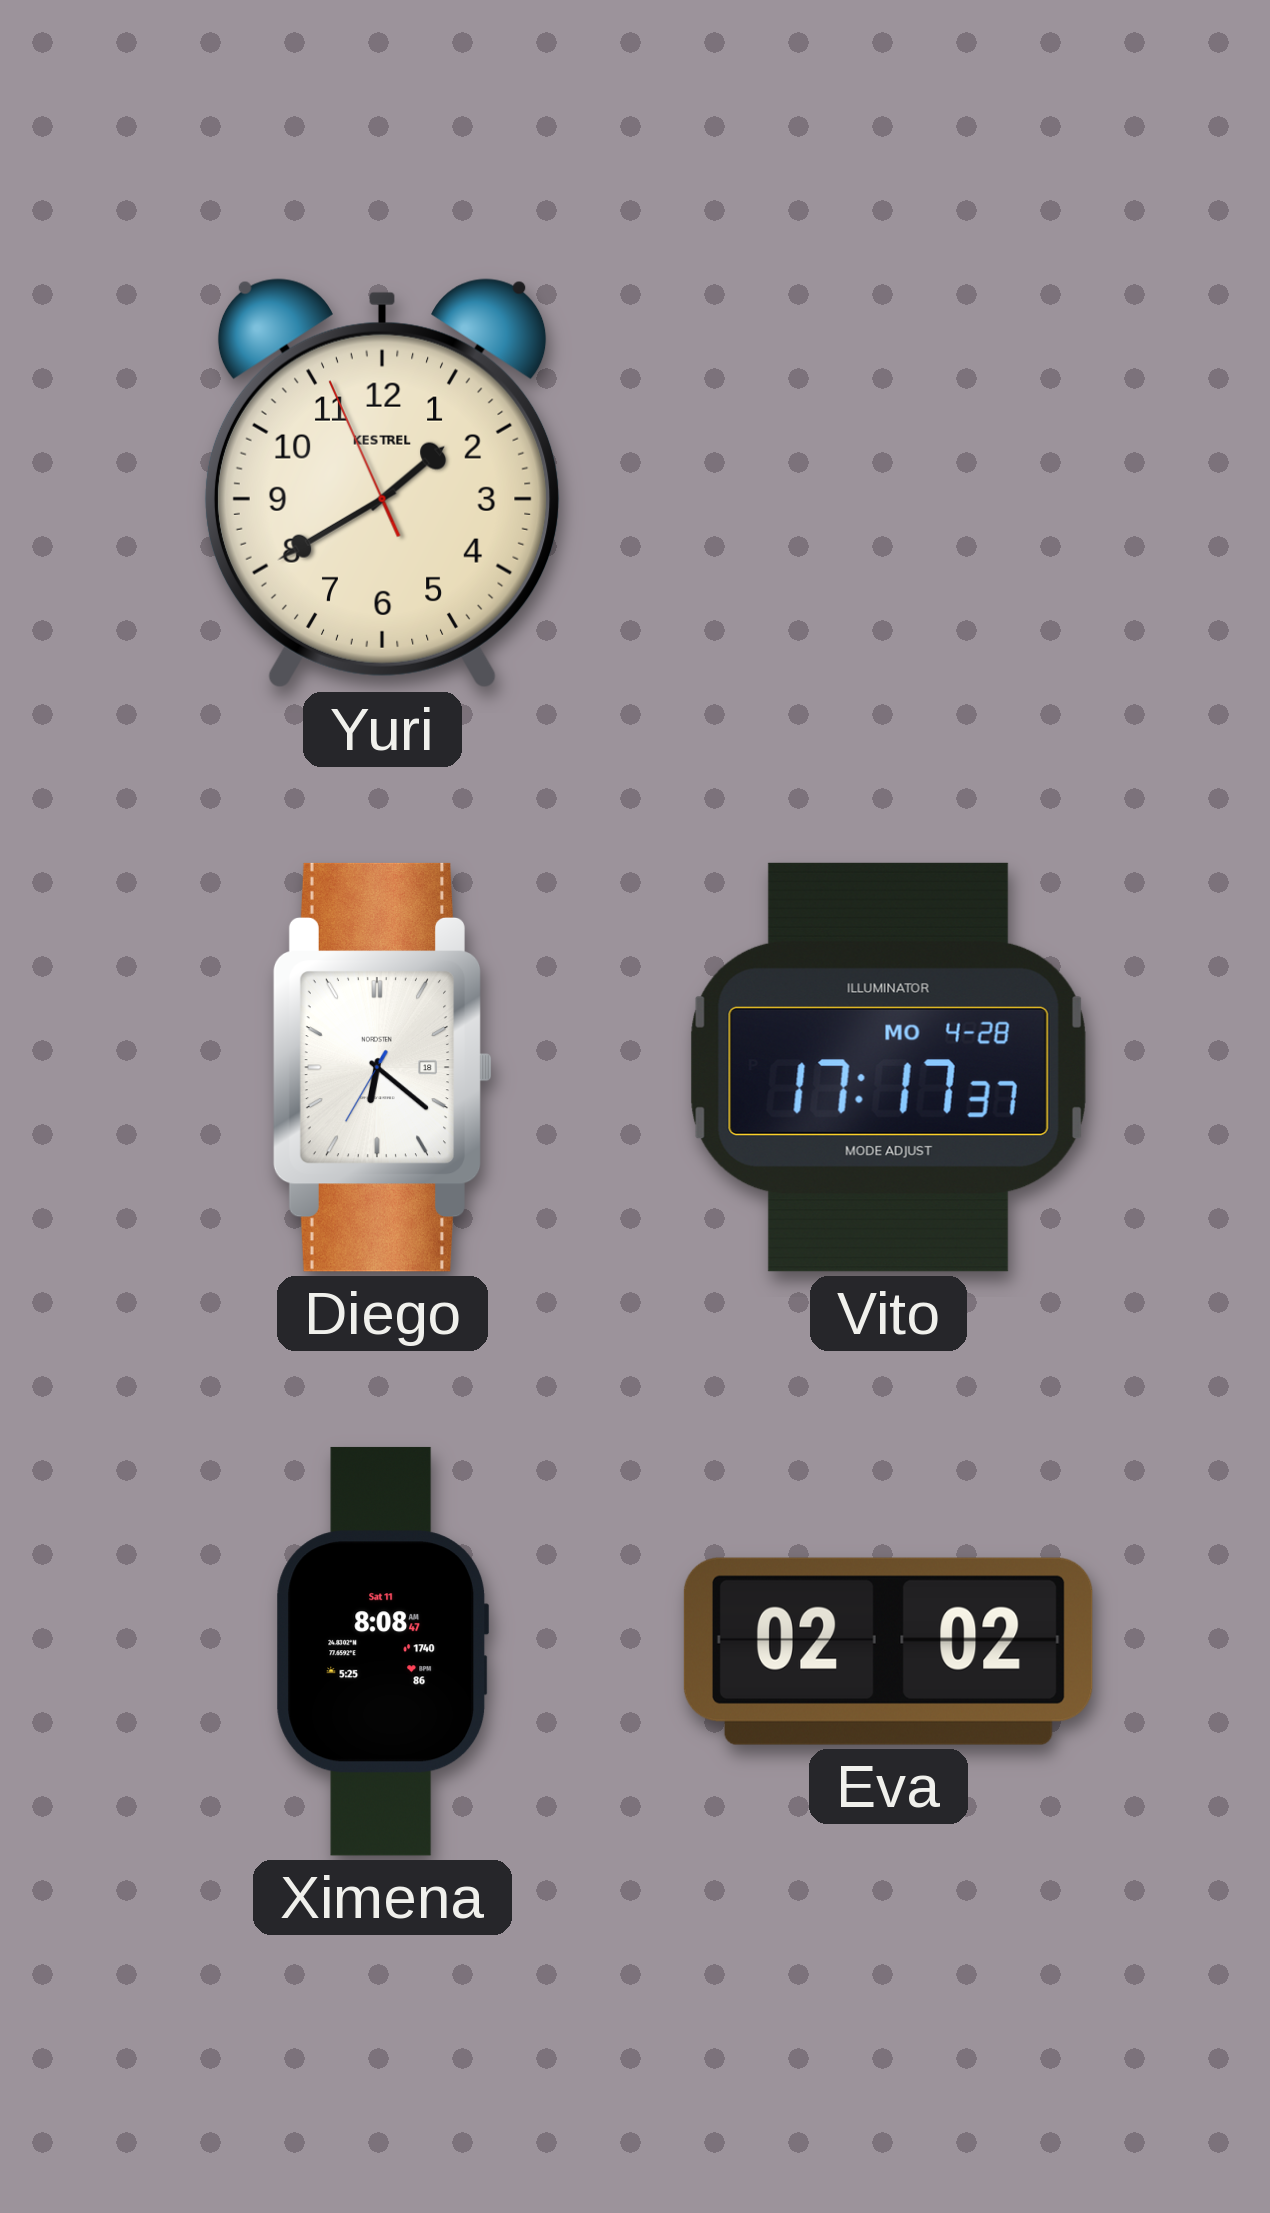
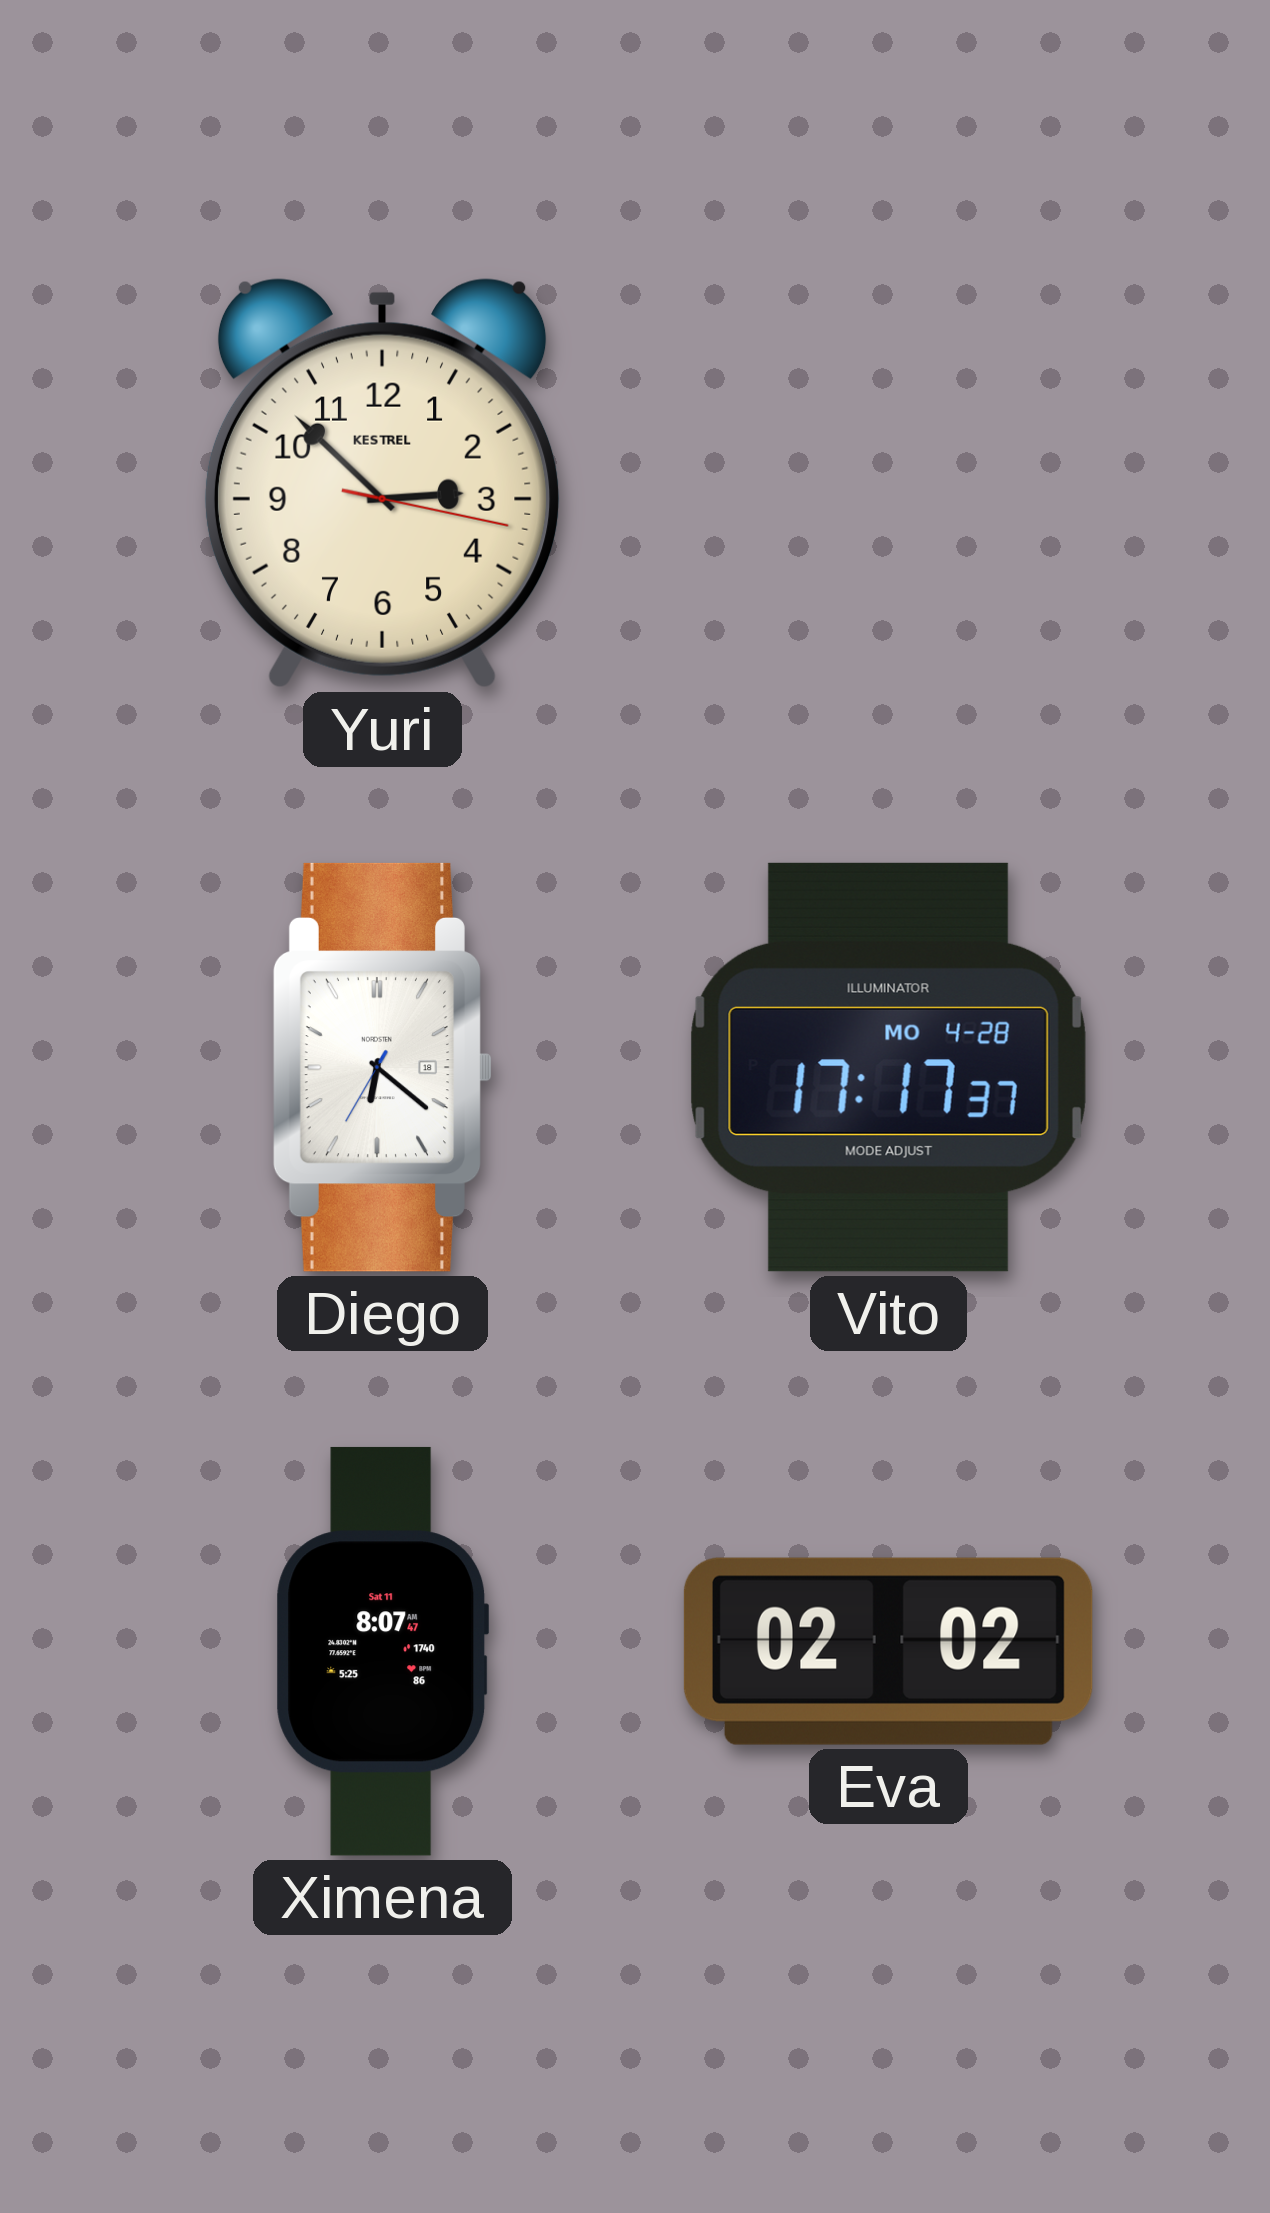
Yuri: 1:39 -> 2:52 (382, 483)
Ximena: 8:08 -> 8:07 (382, 1651)
